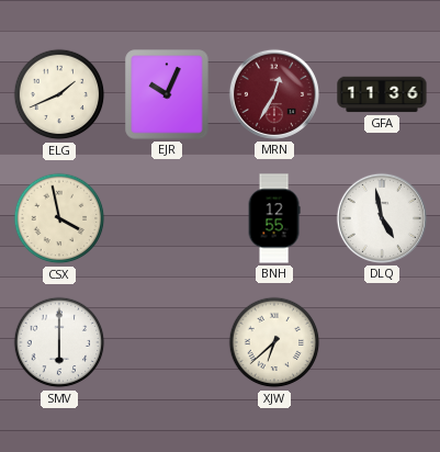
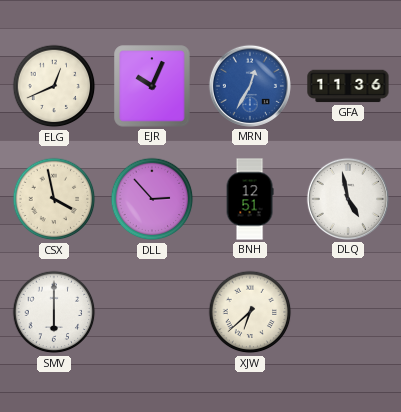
ELG: 1:41 -> 12:41 (54, 86)
MRN dial: burgundy -> blue (250, 86)
DLL: none -> 2:53 (152, 199)
BNH: 12:55 -> 12:51 (250, 199)
